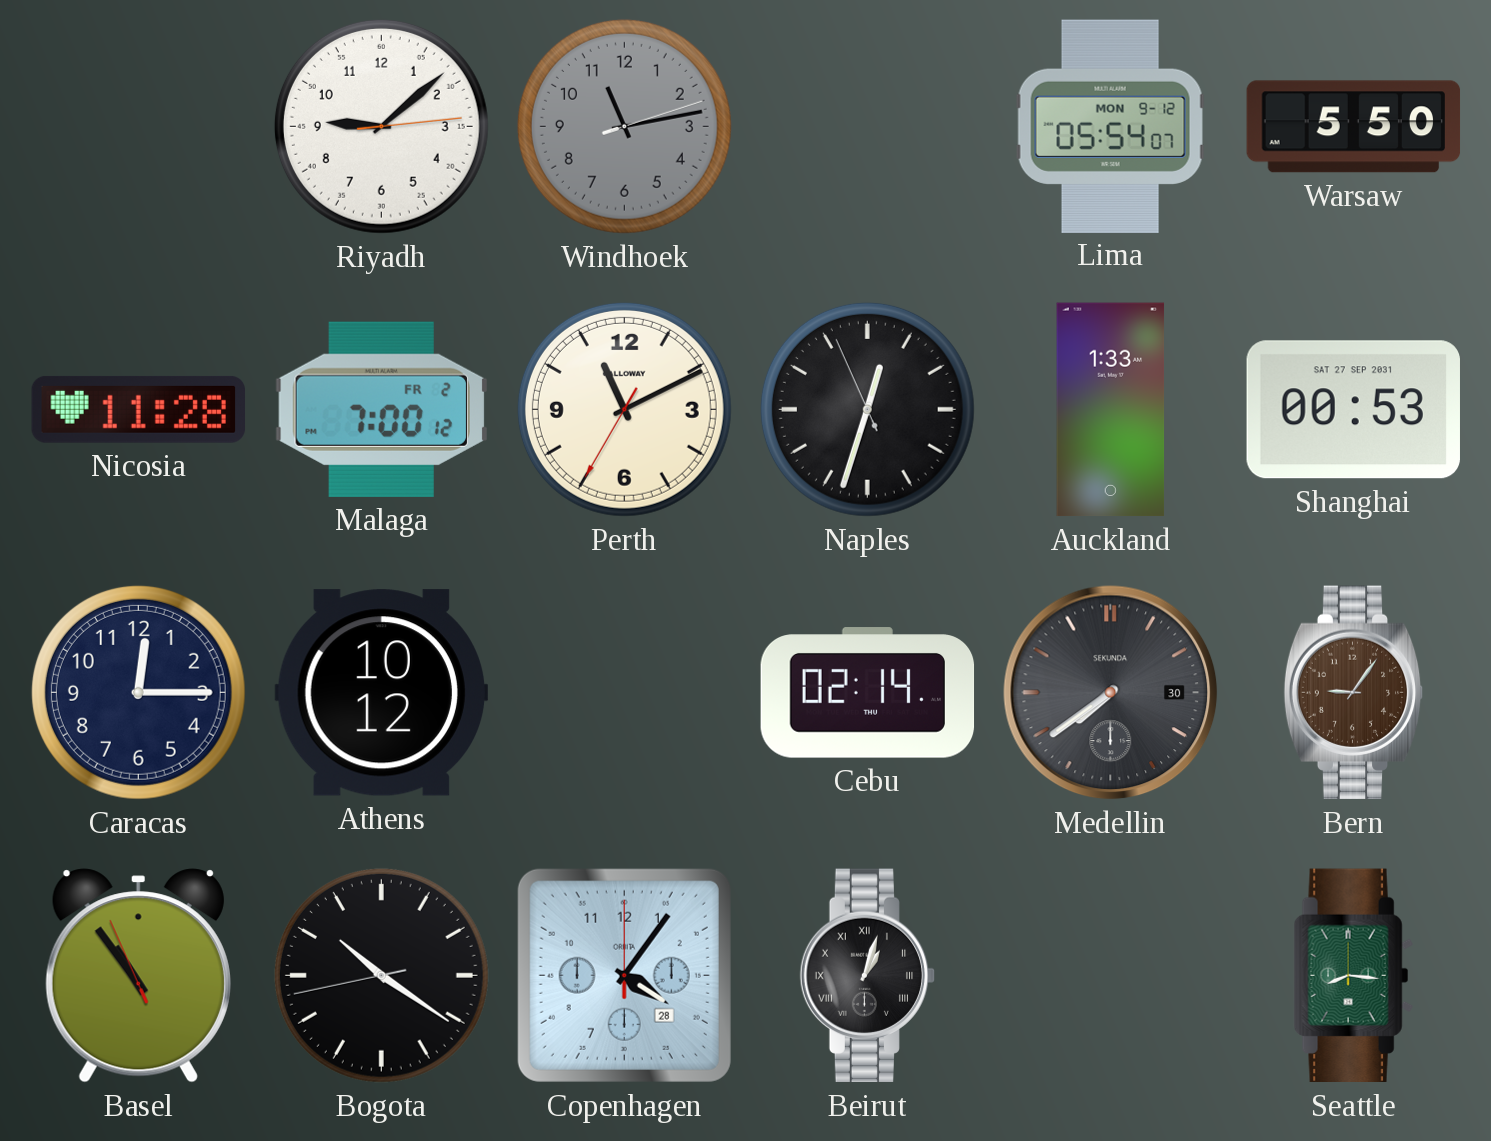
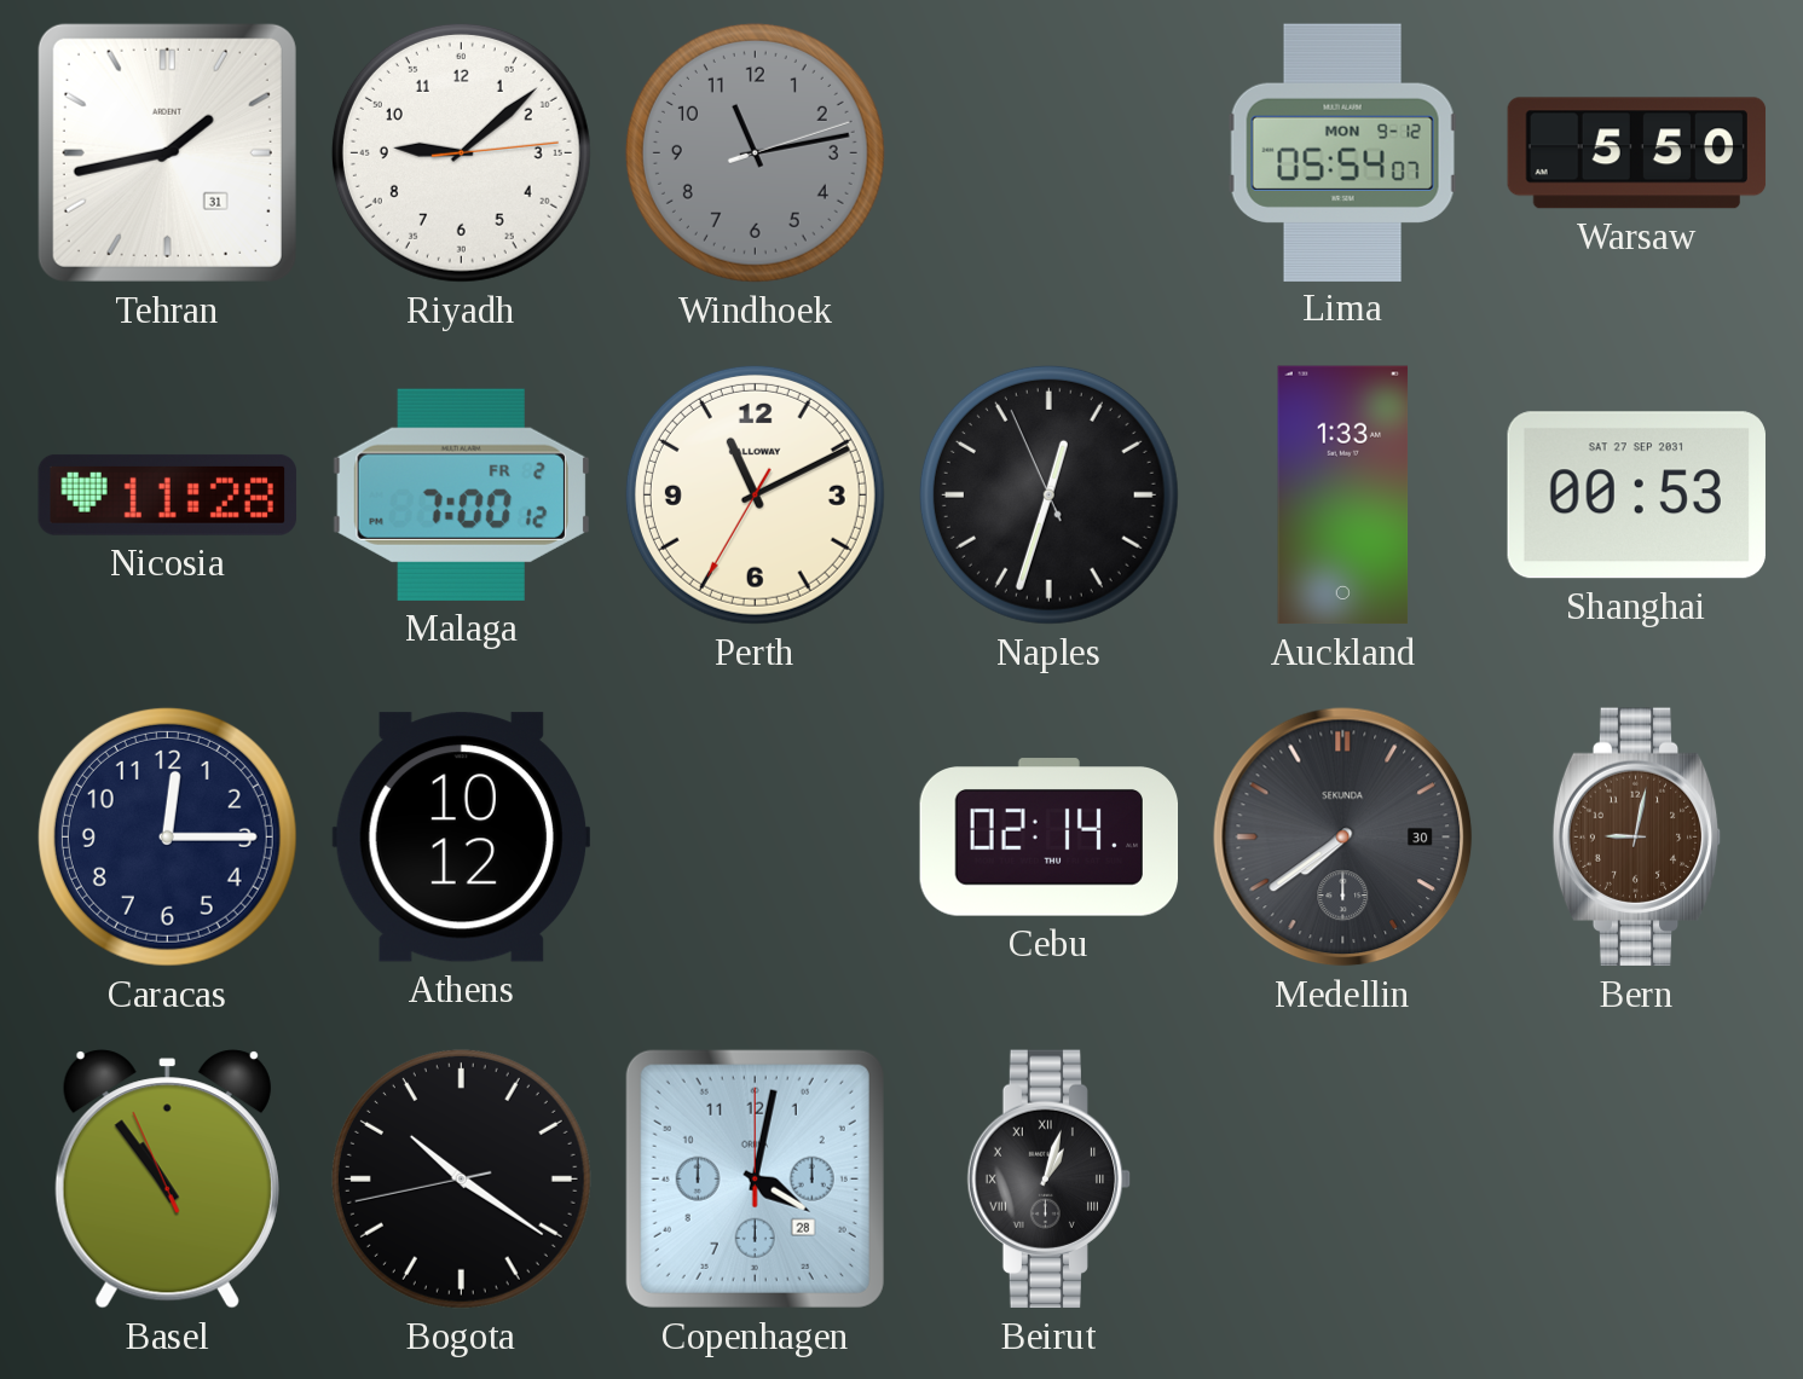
Tehran: none -> 1:43 (167, 152)
Bern: 9:06 -> 9:02 (1637, 838)
Copenhagen: 4:06 -> 4:02 (755, 1178)
Seattle: 8:16 -> none (1353, 976)
